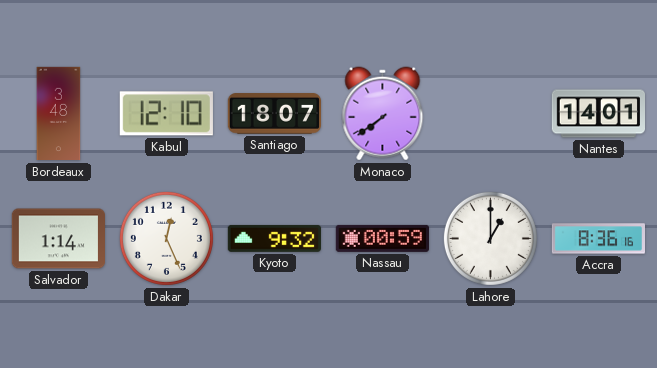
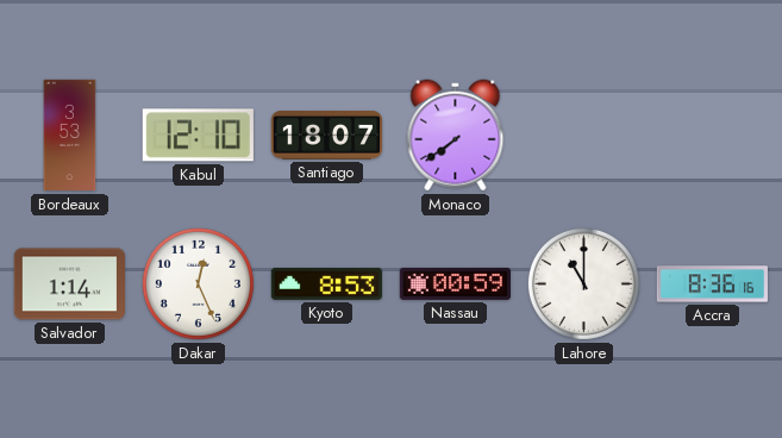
Bordeaux: 3:48 -> 3:53 (70, 136)
Nantes: 14:01 -> none (598, 114)
Kyoto: 9:32 -> 8:53 (326, 283)
Lahore: 1:00 -> 11:00 (583, 283)
